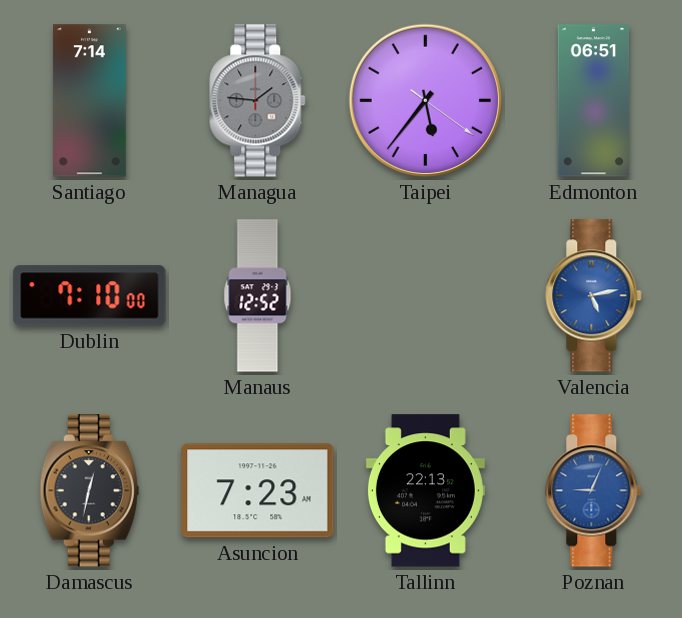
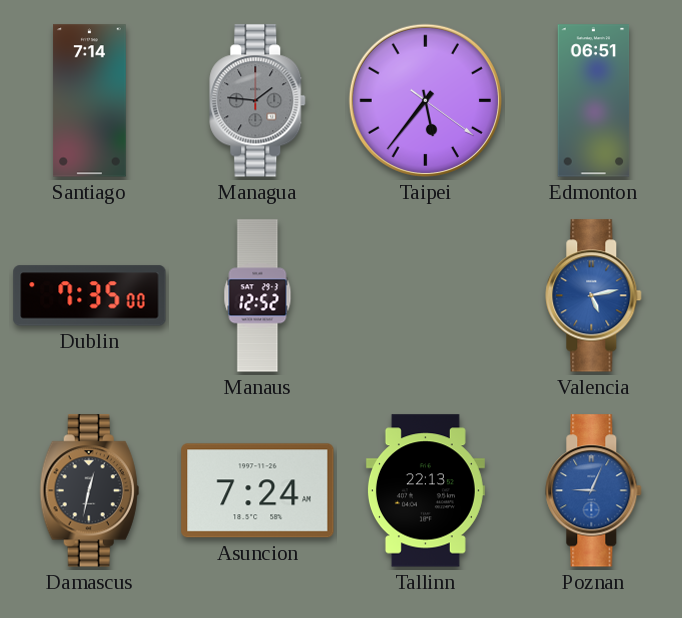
Dublin: 7:10 -> 7:35 (90, 296)
Asuncion: 7:23 -> 7:24 (258, 491)
